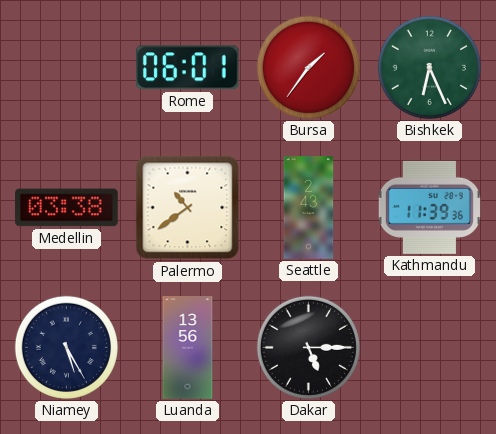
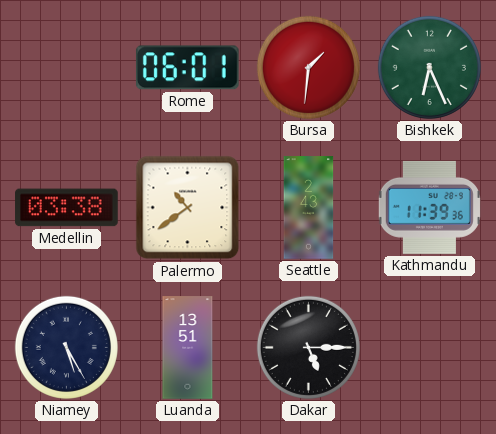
Bursa: 1:36 -> 1:31 (308, 67)
Luanda: 13:56 -> 13:51 (188, 348)
